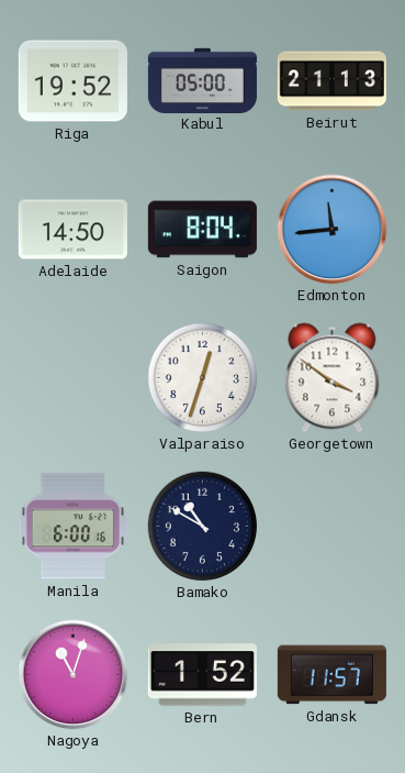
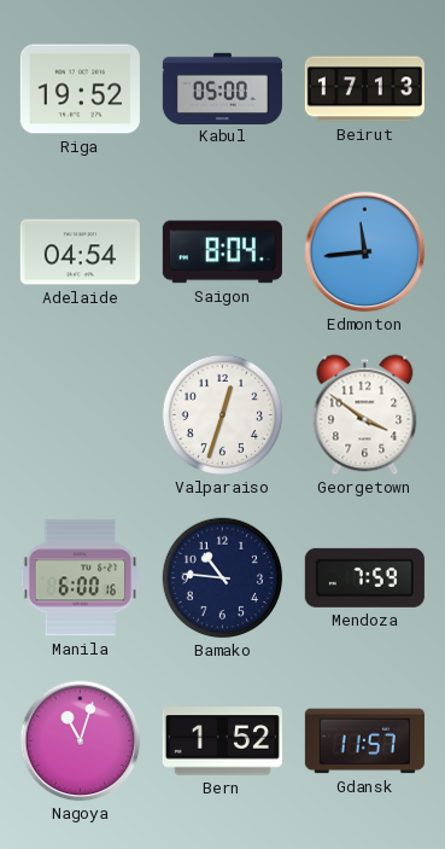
Beirut: 21:13 -> 17:13 (364, 89)
Adelaide: 14:50 -> 04:54 (80, 252)
Bamako: 10:50 -> 10:46 (223, 578)
Mendoza: none -> 7:59 (364, 577)
